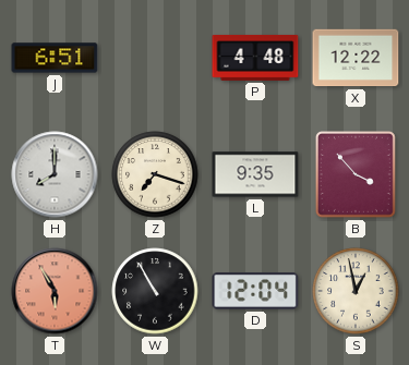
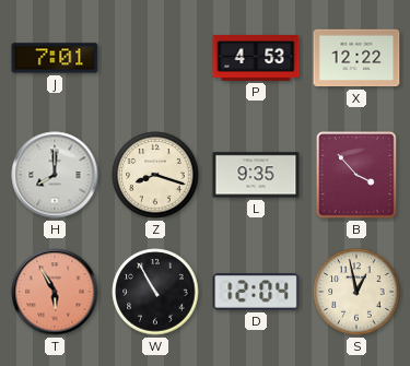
J: 6:51 -> 7:01 (55, 58)
P: 4:48 -> 4:53 (256, 58)
Z: 7:18 -> 8:18 (155, 175)
